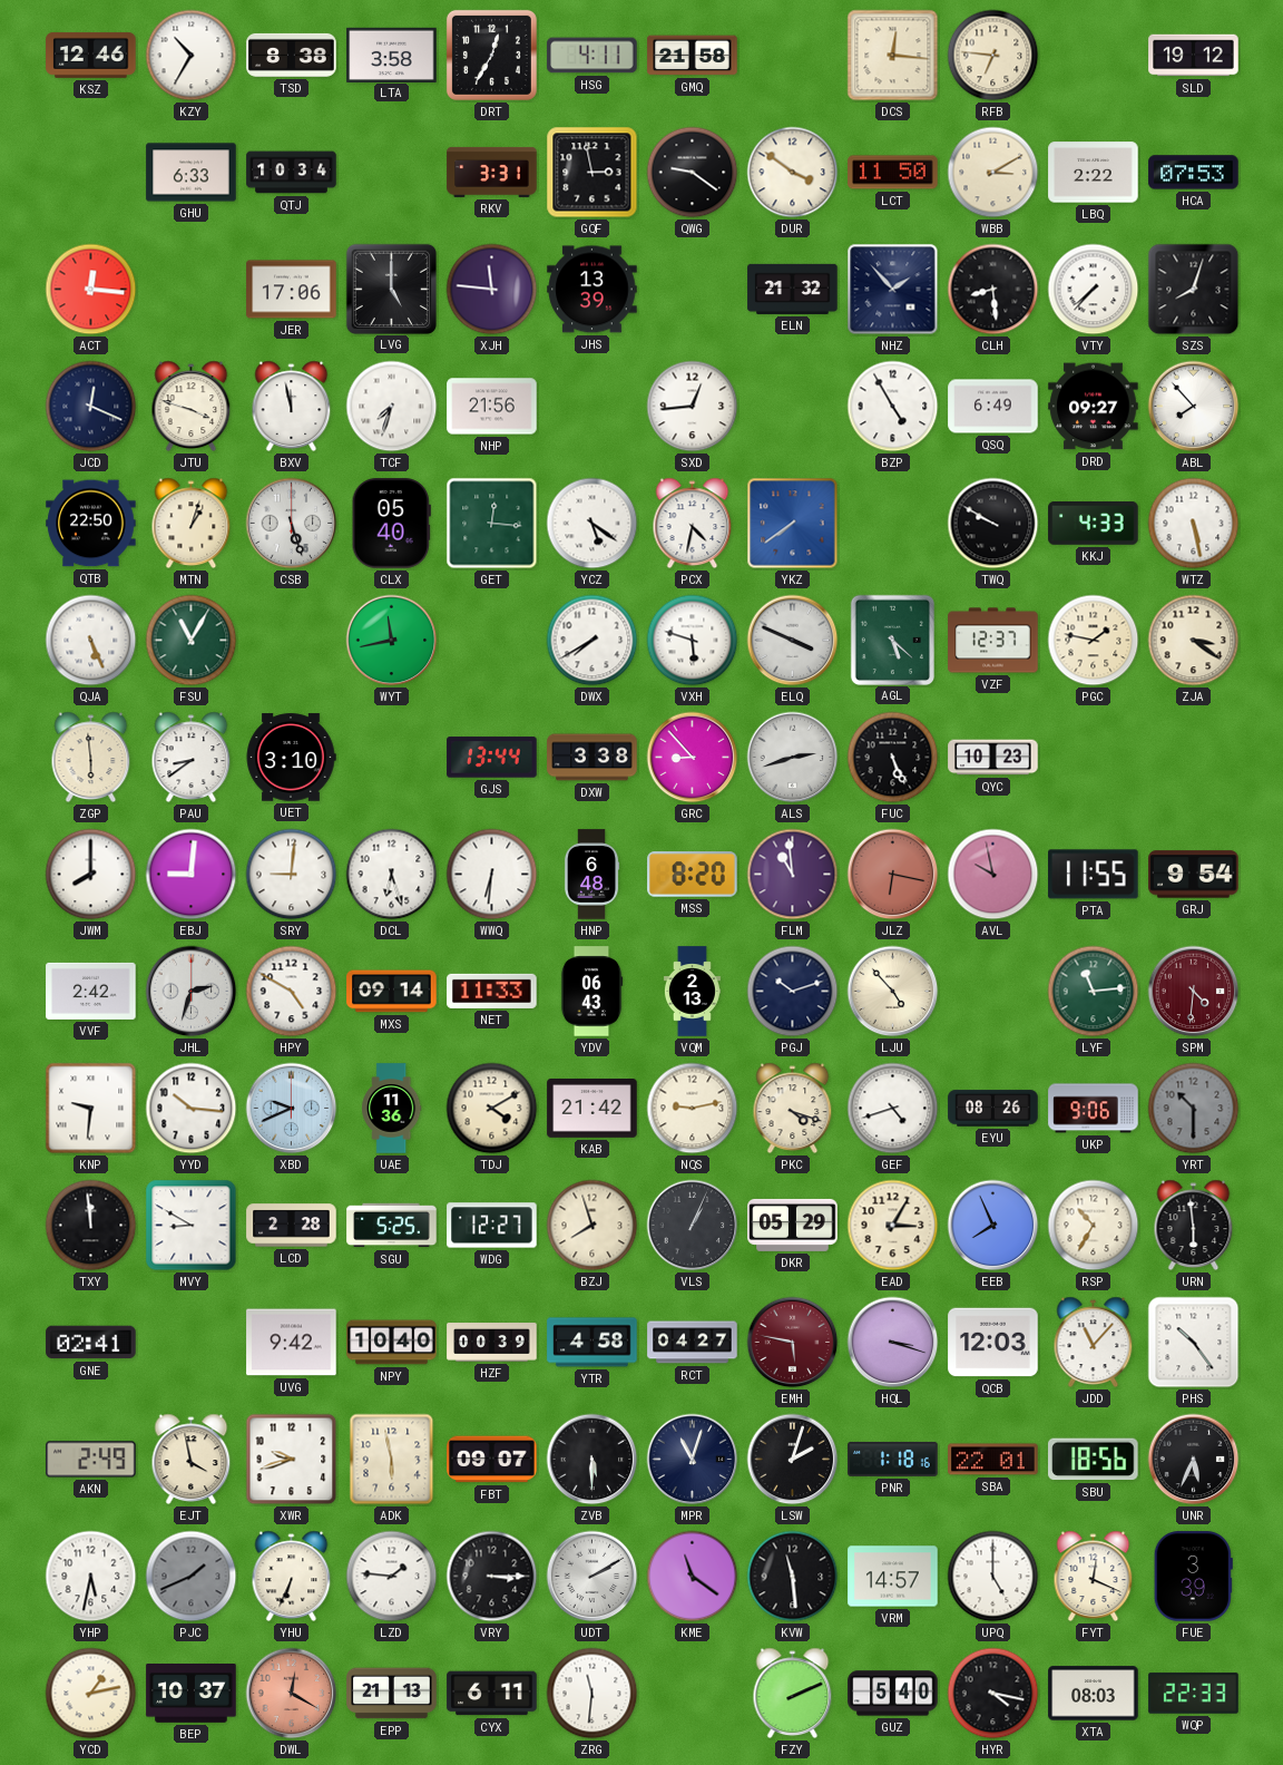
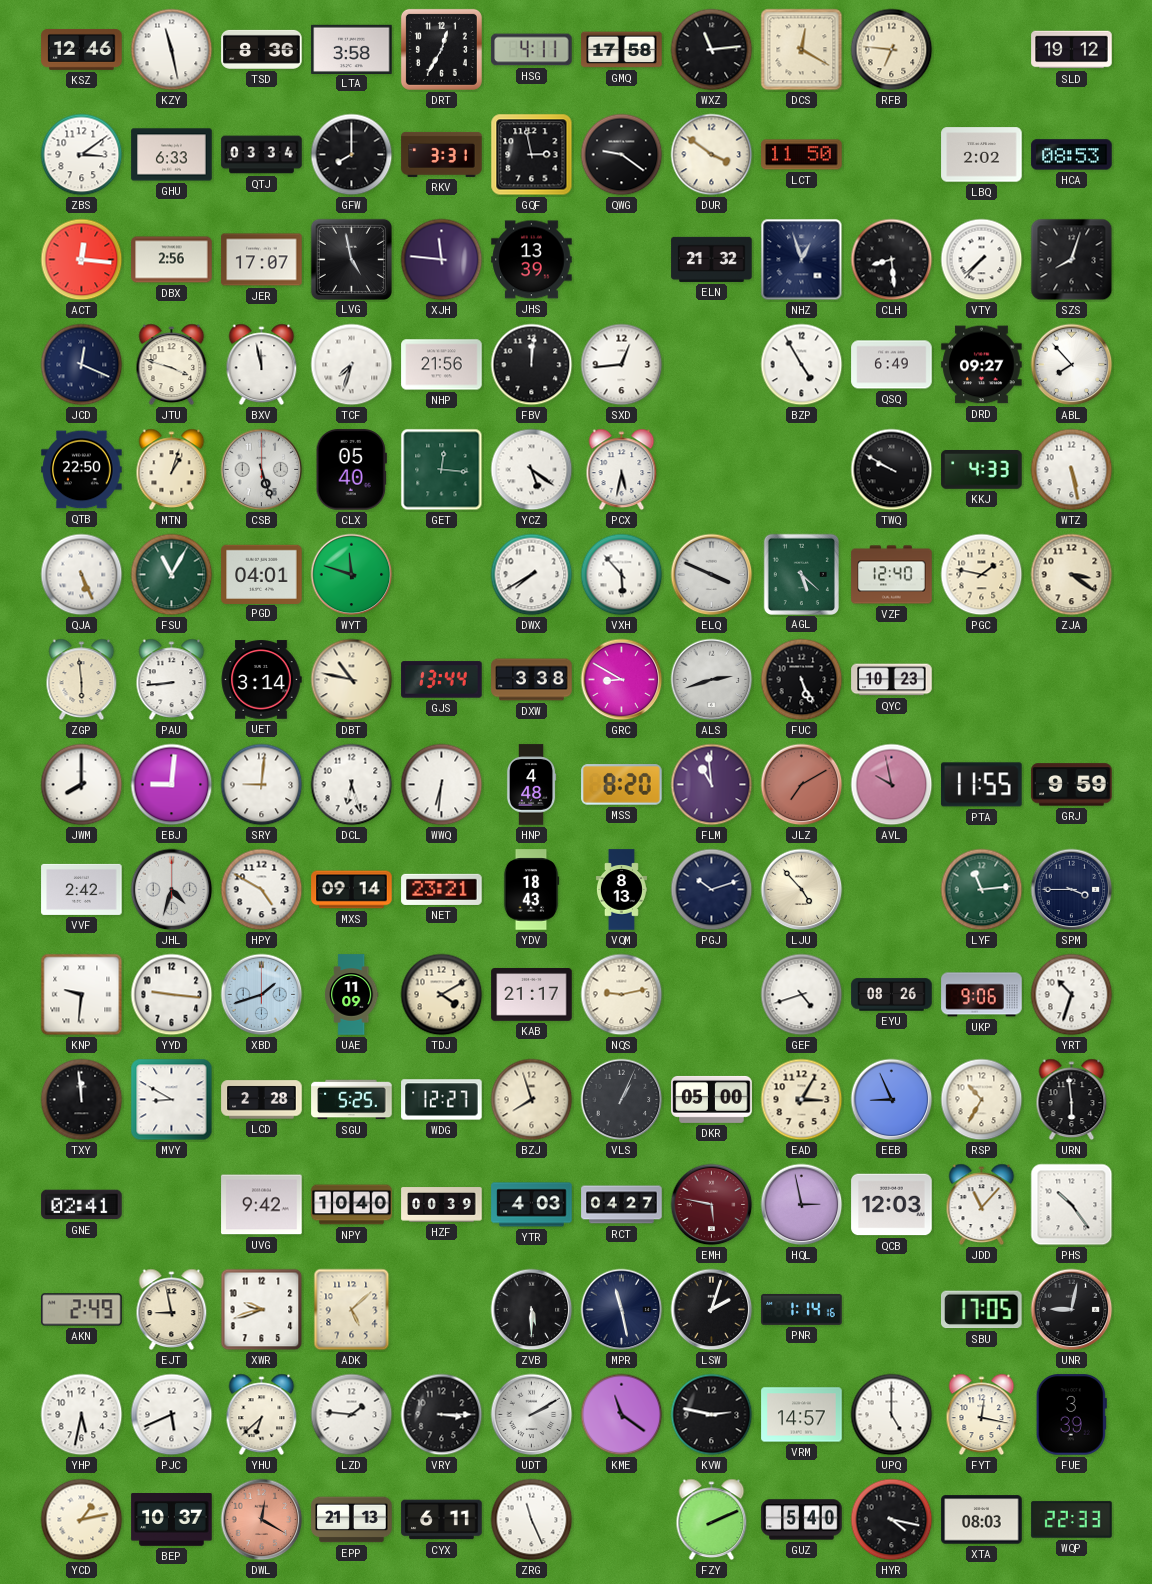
KZY: 10:35 -> 11:28 (172, 50)
TSD: 8:38 -> 8:36 (262, 49)
GMQ: 21:58 -> 17:58 (622, 50)
WXZ: none -> 11:14 (712, 50)
DCS: 12:16 -> 12:20 (802, 50)
ZBS: none -> 3:09 (82, 155)
QTJ: 10:34 -> 03:34 (262, 155)
GFW: none -> 8:00 (352, 155)
WBB: 3:10 -> none (993, 173)
LBQ: 2:22 -> 2:02 (982, 155)
HCA: 07:53 -> 08:53 (1072, 155)
DBX: none -> 2:56 (172, 260)
JER: 17:06 -> 17:07 (262, 260)
LVG: 5:00 -> 4:58 (351, 259)
NHZ: 1:53 -> 12:57 (802, 260)
FBV: none -> 12:01 (532, 365)
PCX: 4:32 -> 5:32 (622, 470)
YKZ: 7:39 -> none (793, 524)
PGD: none -> 04:01 (262, 574)
WYT: 11:43 -> 11:48 (352, 575)
VXH: 5:48 -> 5:53 (622, 575)
VZF: 12:37 -> 12:40 (892, 575)
PAU: 8:39 -> 8:44 (172, 680)
UET: 3:10 -> 3:14 (261, 680)
DBT: none -> 10:47 (352, 680)
GRC: 8:53 -> 8:50 (622, 680)
HNP: 6:48 -> 4:48 (531, 785)
JLZ: 6:17 -> 7:10 (802, 785)
GRJ: 9:54 -> 9:59 (1072, 785)
JHL: 2:33 -> 4:33 (172, 890)
NET: 11:33 -> 23:21 (442, 889)
YDV: 06:43 -> 18:43 (531, 890)
VQM: 2:13 -> 8:13 (621, 890)
SPM: 4:31 -> 3:45 (1072, 890)
SPM dial: burgundy -> navy (1072, 890)
YYD: 10:16 -> 9:16 (172, 995)
XBD: 9:41 -> 1:42 (262, 995)
UAE: 11:36 -> 11:09 (352, 995)
KAB: 21:42 -> 21:17 (532, 995)
PKC: 4:18 -> none (793, 1109)
YRT: 10:30 -> 10:33 (1072, 995)
YRT dial: grey -> white (1072, 995)
DKR: 05:29 -> 05:00 (712, 1099)
EEB: 7:56 -> 8:56 (892, 1100)
YTR: 4:58 -> 4:03 (532, 1205)
HQL: 3:18 -> 2:58 (802, 1205)
EJT: 3:58 -> 8:58 (172, 1310)
ADK: 5:58 -> 5:08 (352, 1310)
FBT: 09:07 -> none (492, 1460)
MPR: 11:03 -> 11:28 (622, 1310)
PNR: 1:18 -> 1:14 (802, 1309)
SBA: 22:01 -> none (993, 1460)
SBU: 18:56 -> 17:05 (982, 1310)
UNR: 5:34 -> 9:02 (1072, 1310)
PJC: 1:41 -> 5:41 (172, 1415)
PJC dial: grey -> white (172, 1415)
YHU: 6:34 -> 6:38 (262, 1415)
KVW: 11:29 -> 2:47 (712, 1415)
FYT: 12:19 -> 12:17 (982, 1415)
ZRG: 11:31 -> 11:26 (532, 1520)
